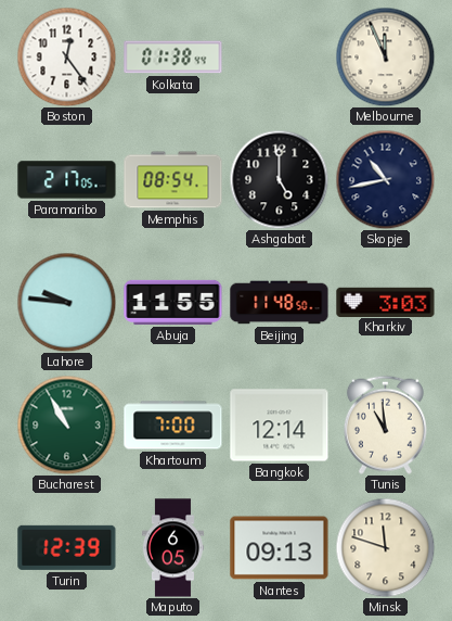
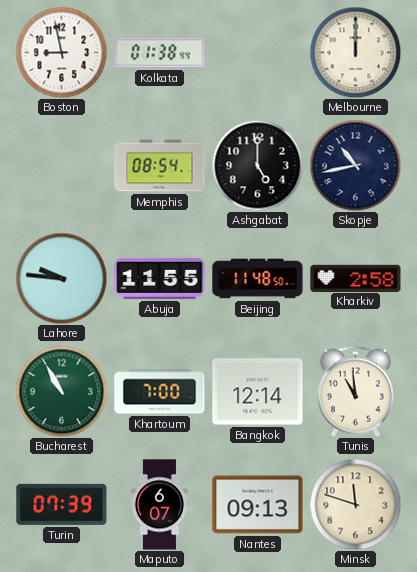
Boston: 12:24 -> 8:58 (61, 52)
Melbourne: 11:56 -> 12:00 (355, 52)
Paramaribo: 2:17 -> none (67, 180)
Kharkiv: 3:03 -> 2:58 (356, 278)
Turin: 12:39 -> 07:39 (62, 504)
Maputo: 6:05 -> 6:07 (159, 505)
